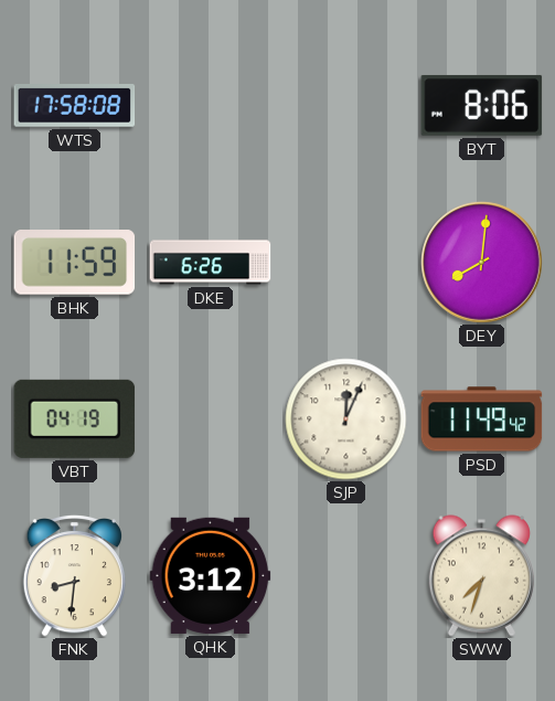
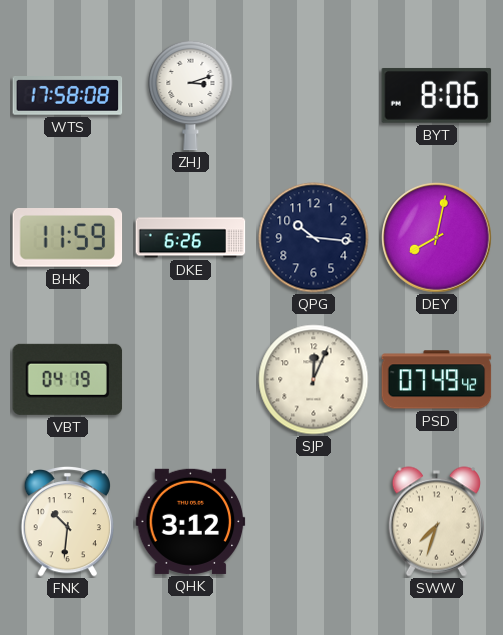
ZHJ: none -> 3:12 (191, 95)
QPG: none -> 10:16 (314, 238)
DEY: 8:01 -> 8:02 (437, 238)
PSD: 11:49 -> 07:49 (437, 380)
FNK: 8:31 -> 10:31 (67, 522)
